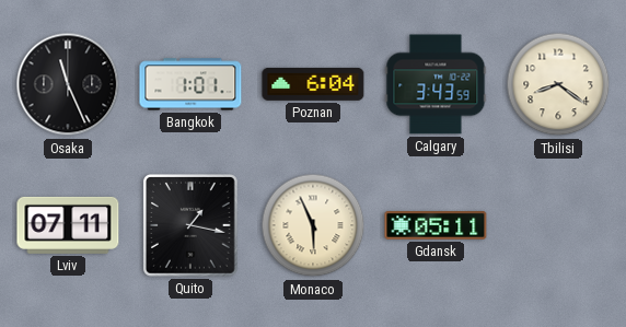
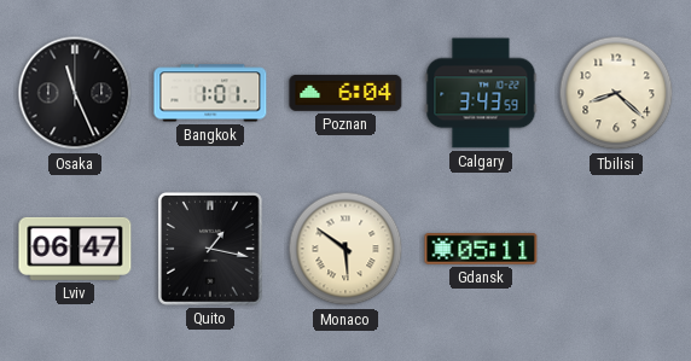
Tbilisi: 8:21 -> 8:22 (616, 93)
Lviv: 07:11 -> 06:47 (75, 249)
Monaco: 5:56 -> 5:51 (345, 249)
